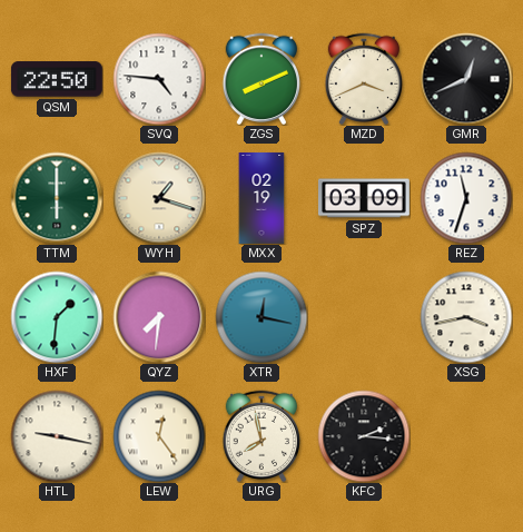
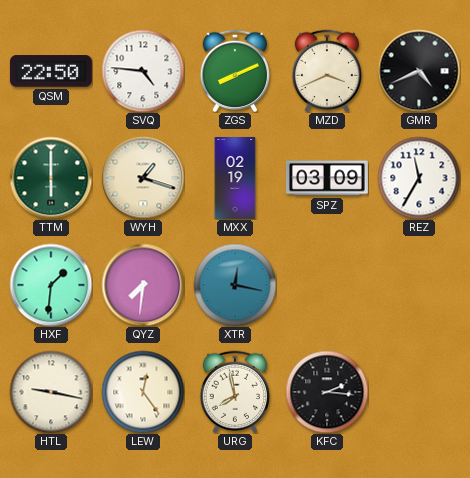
GMR: 12:41 -> 4:41 (419, 71)
REZ: 11:33 -> 11:35 (419, 178)
XSG: 3:43 -> none (466, 317)
